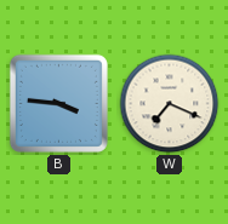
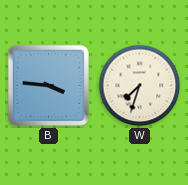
W: 7:19 -> 7:33 (140, 86)
